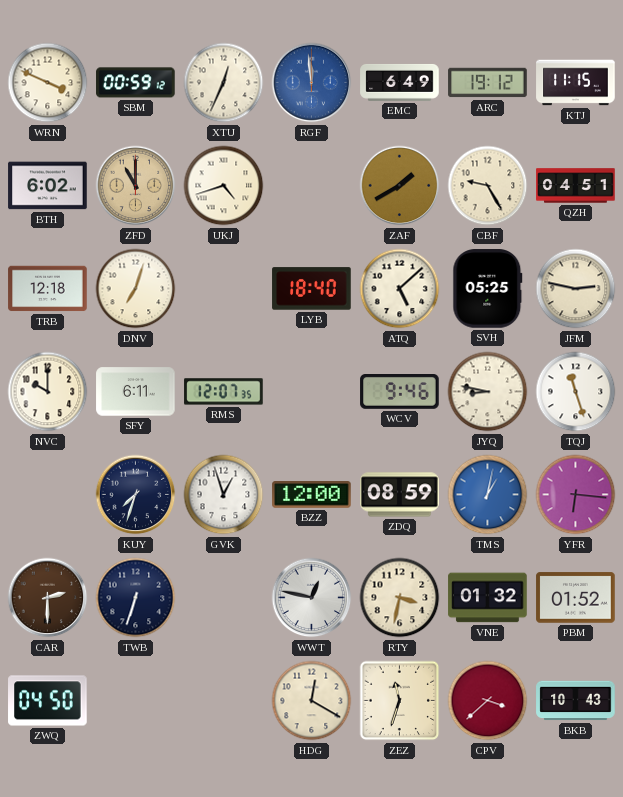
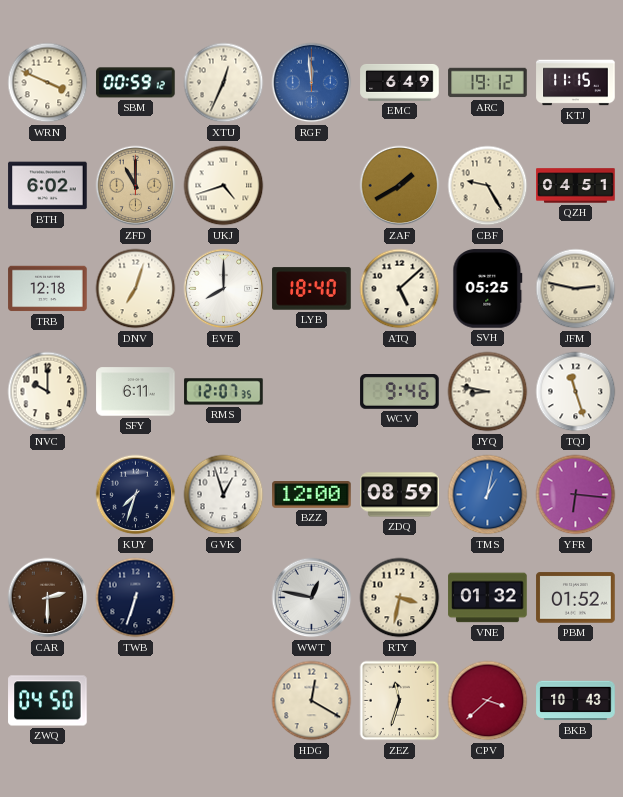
EVE: none -> 8:00 (224, 289)
